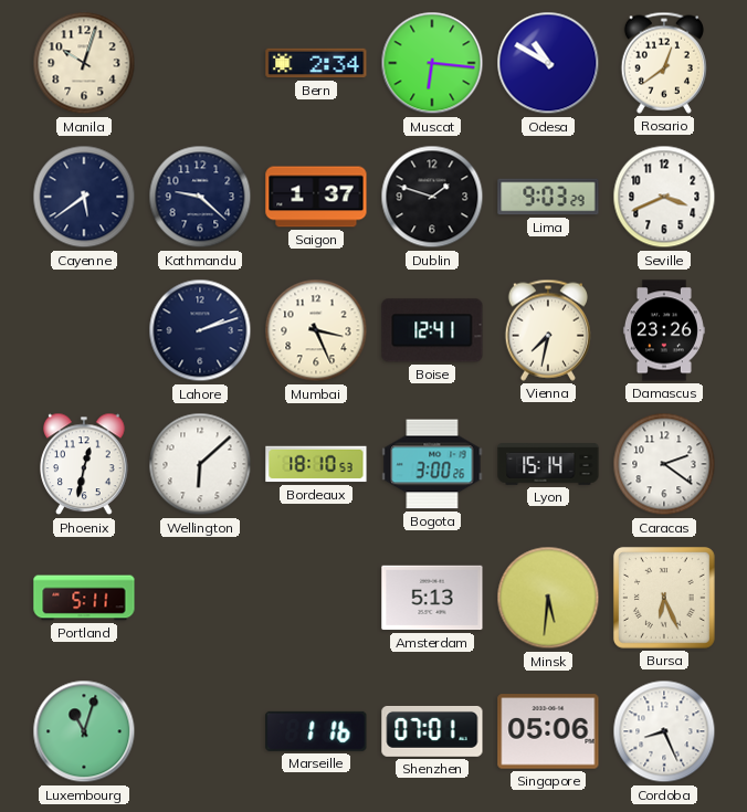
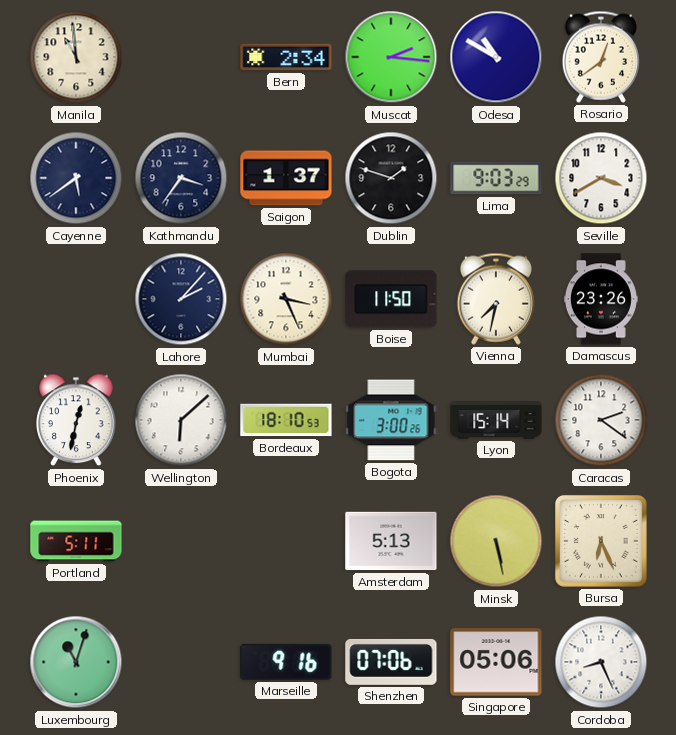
Manila: 10:03 -> 10:59 (76, 57)
Muscat: 6:16 -> 2:16 (391, 57)
Kathmandu: 9:22 -> 3:36 (181, 178)
Seville: 3:41 -> 3:40 (601, 178)
Lahore: 2:12 -> 2:07 (181, 299)
Boise: 12:41 -> 11:50 (391, 299)
Minsk: 5:31 -> 5:28 (496, 541)
Marseille: 1:16 -> 9:16 (286, 662)
Shenzhen: 07:01 -> 07:06 (391, 662)
